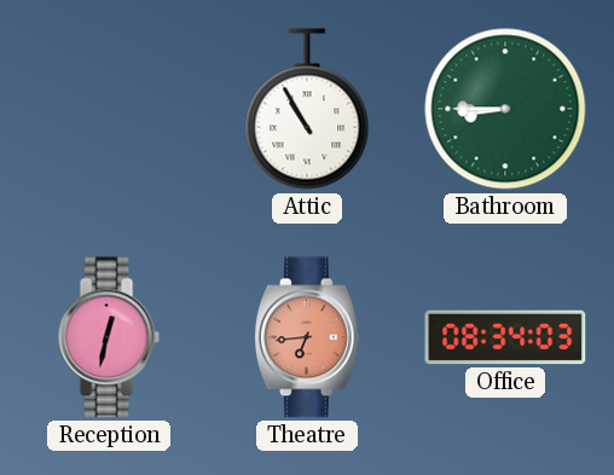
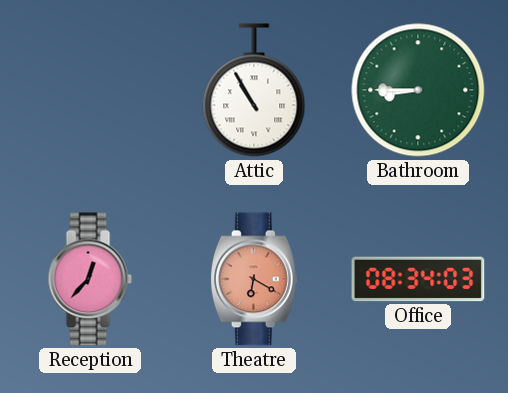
Reception: 12:32 -> 12:37 (90, 279)
Theatre: 6:44 -> 6:20 (254, 279)
